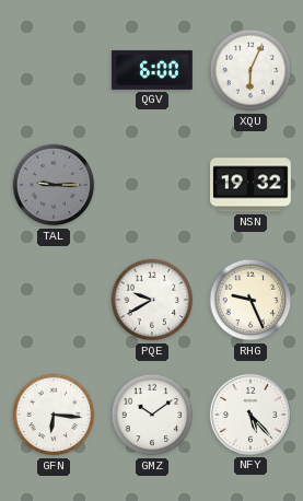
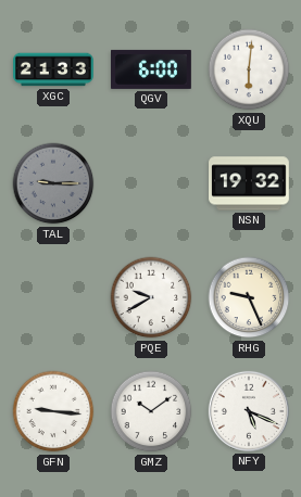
XGC: none -> 21:33 (54, 69)
XQU: 6:04 -> 6:01 (249, 69)
GFN: 6:16 -> 9:16 (53, 411)
NFY: 5:23 -> 5:19 (249, 411)
